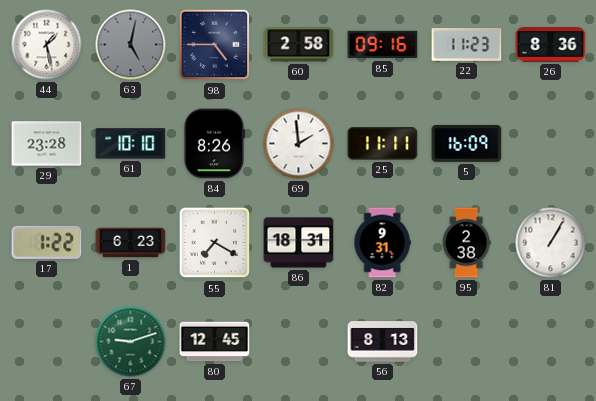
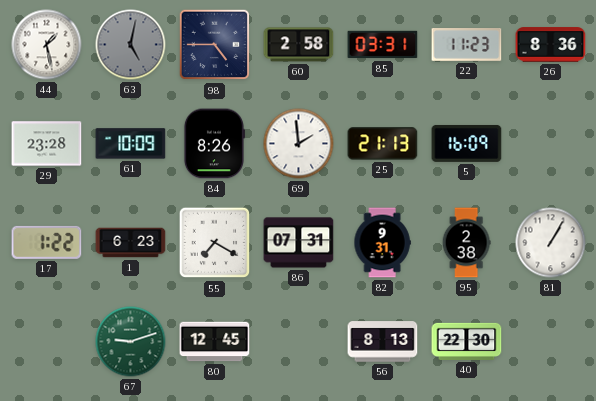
85: 09:16 -> 03:31 (383, 45)
61: 10:10 -> 10:09 (131, 144)
25: 11:11 -> 21:13 (383, 144)
86: 18:31 -> 07:31 (299, 243)
40: none -> 22:30 (467, 341)
